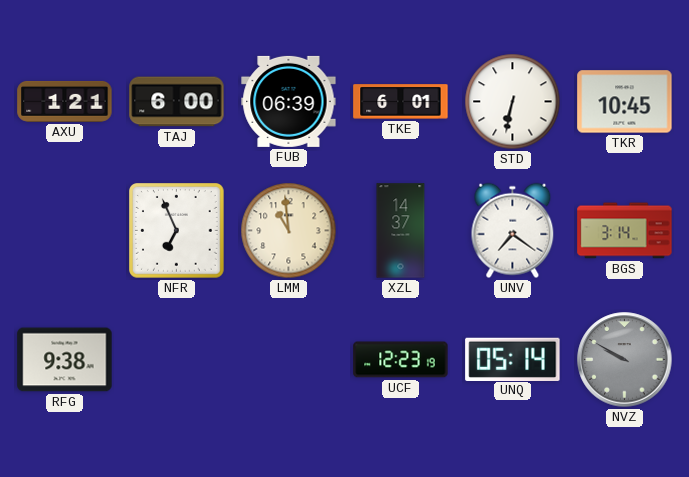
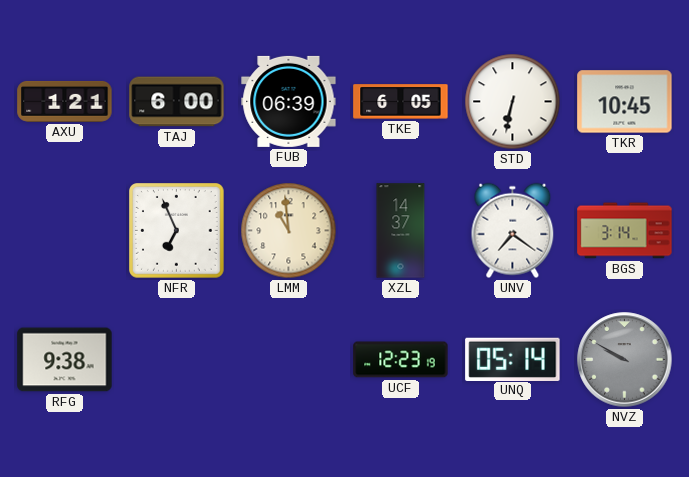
TKE: 6:01 -> 6:05 (401, 102)
